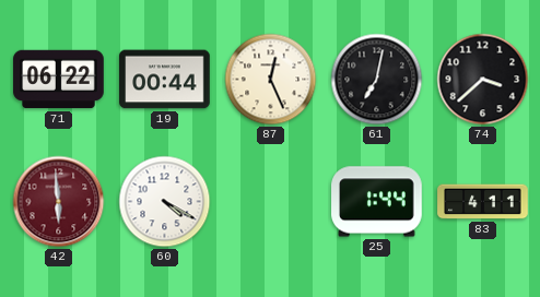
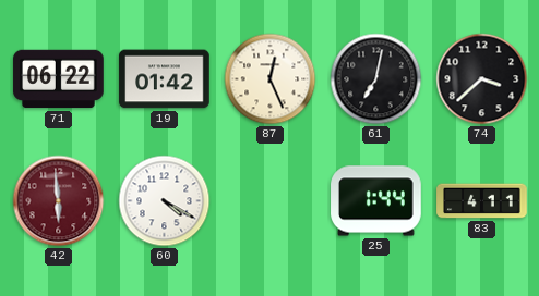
19: 00:44 -> 01:42 (165, 79)
